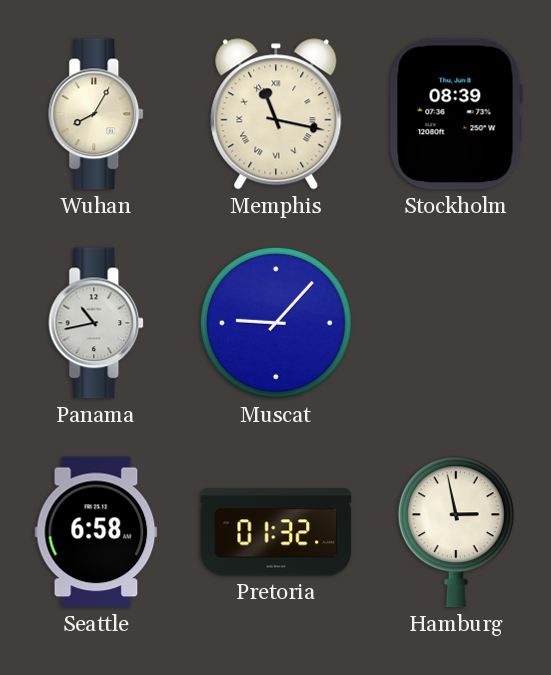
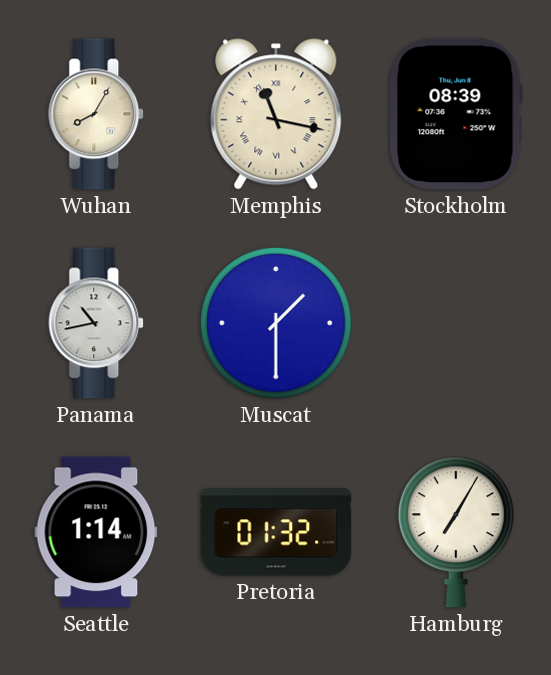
Muscat: 9:07 -> 1:30 (276, 323)
Seattle: 6:58 -> 1:14 (96, 532)
Hamburg: 2:58 -> 7:05 (456, 532)
